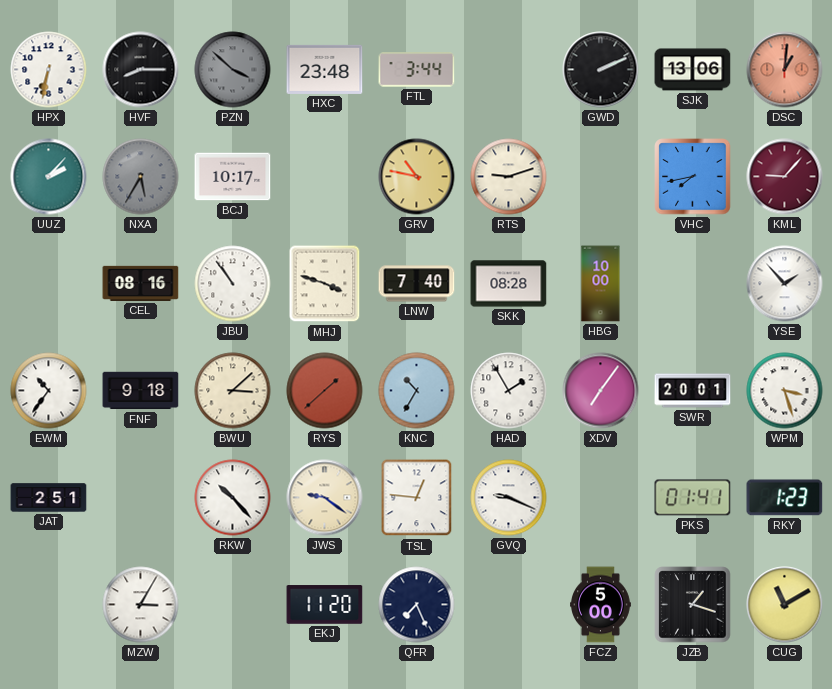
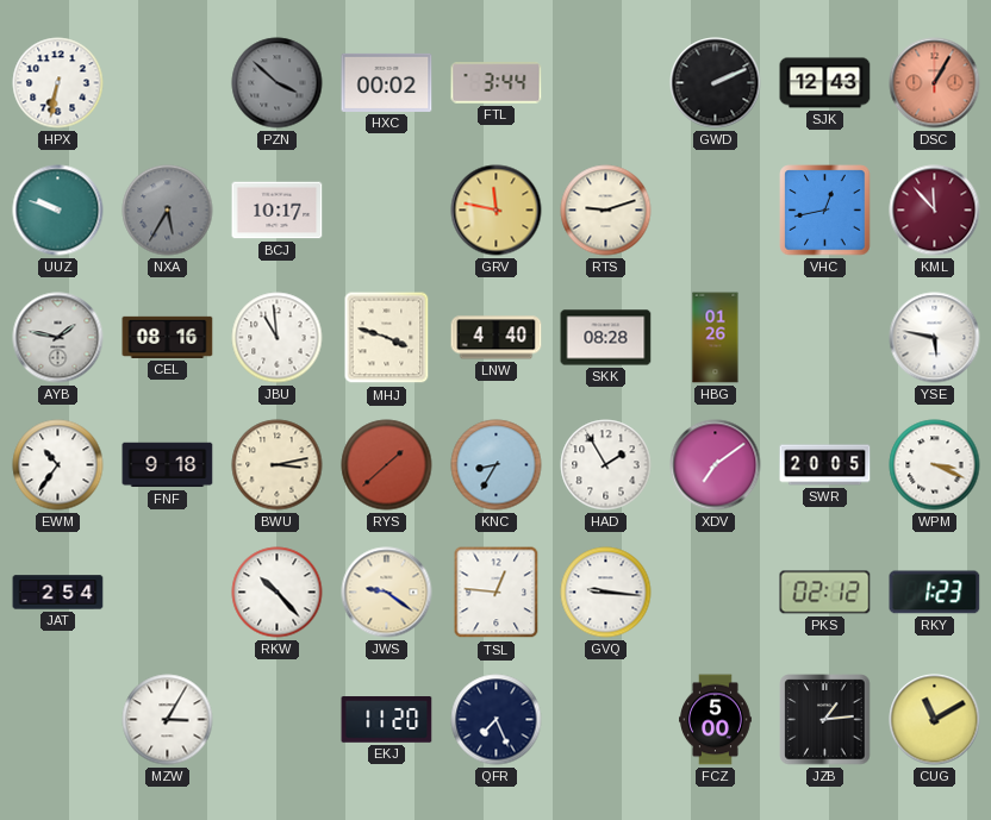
HVF: 8:15 -> none (141, 70)
HXC: 23:48 -> 00:02 (387, 82)
SJK: 13:06 -> 12:43 (825, 83)
DSC: 1:01 -> 1:05 (935, 83)
UUZ: 2:07 -> 9:48 (58, 211)
GRV: 10:47 -> 11:47 (497, 211)
VHC: 7:43 -> 12:43 (825, 211)
KML: 9:07 -> 11:53 (935, 211)
AYB: none -> 1:47 (58, 338)
JBU: 10:54 -> 10:59 (278, 338)
LNW: 7:40 -> 4:40 (497, 338)
HBG: 10:00 -> 01:26 (716, 338)
YSE: 1:53 -> 5:47 (935, 338)
BWU: 3:08 -> 3:13 (278, 465)
KNC: 10:35 -> 8:35 (497, 465)
XDV: 7:06 -> 7:09 (716, 465)
SWR: 20:01 -> 20:05 (825, 465)
WPM: 3:27 -> 3:19 (935, 465)
JAT: 2:51 -> 2:54 (58, 593)
GVQ: 9:19 -> 9:16 (606, 593)
PKS: 01:41 -> 02:12 (825, 593)
JZB: 1:18 -> 1:14 (825, 720)
